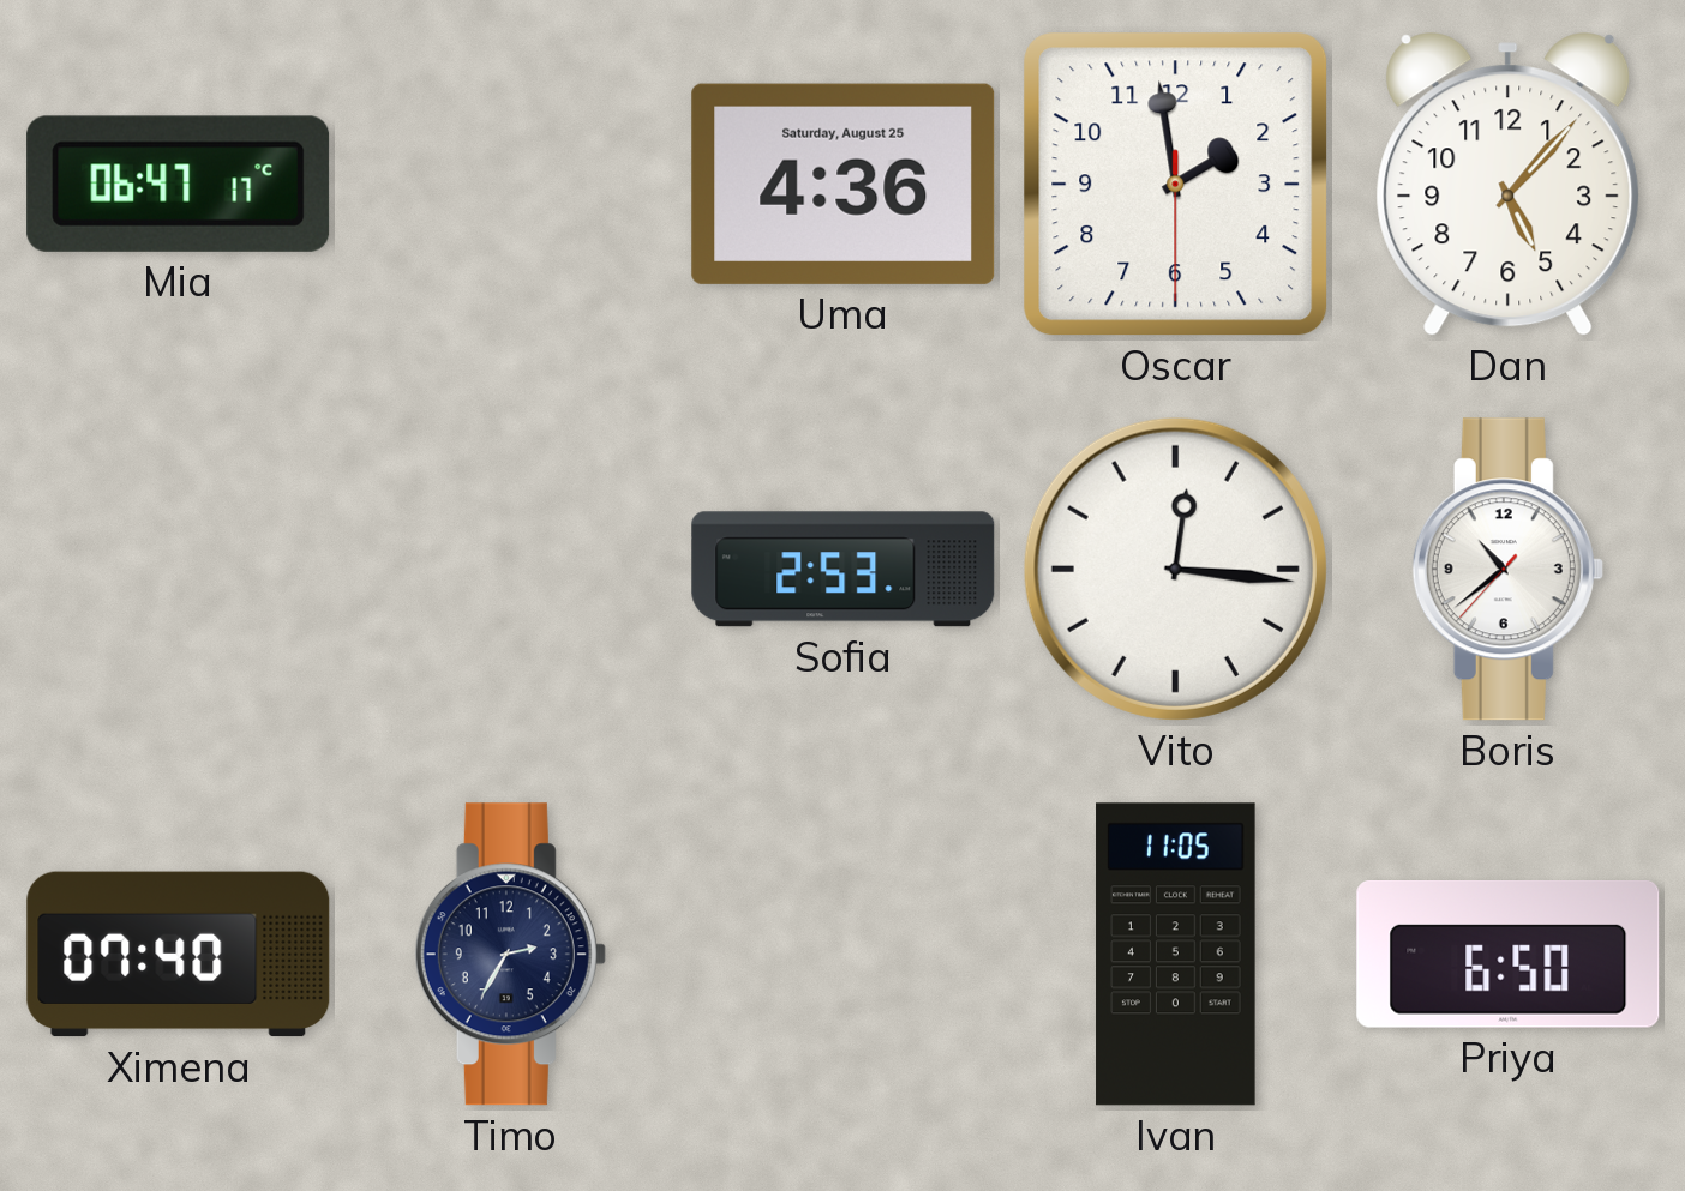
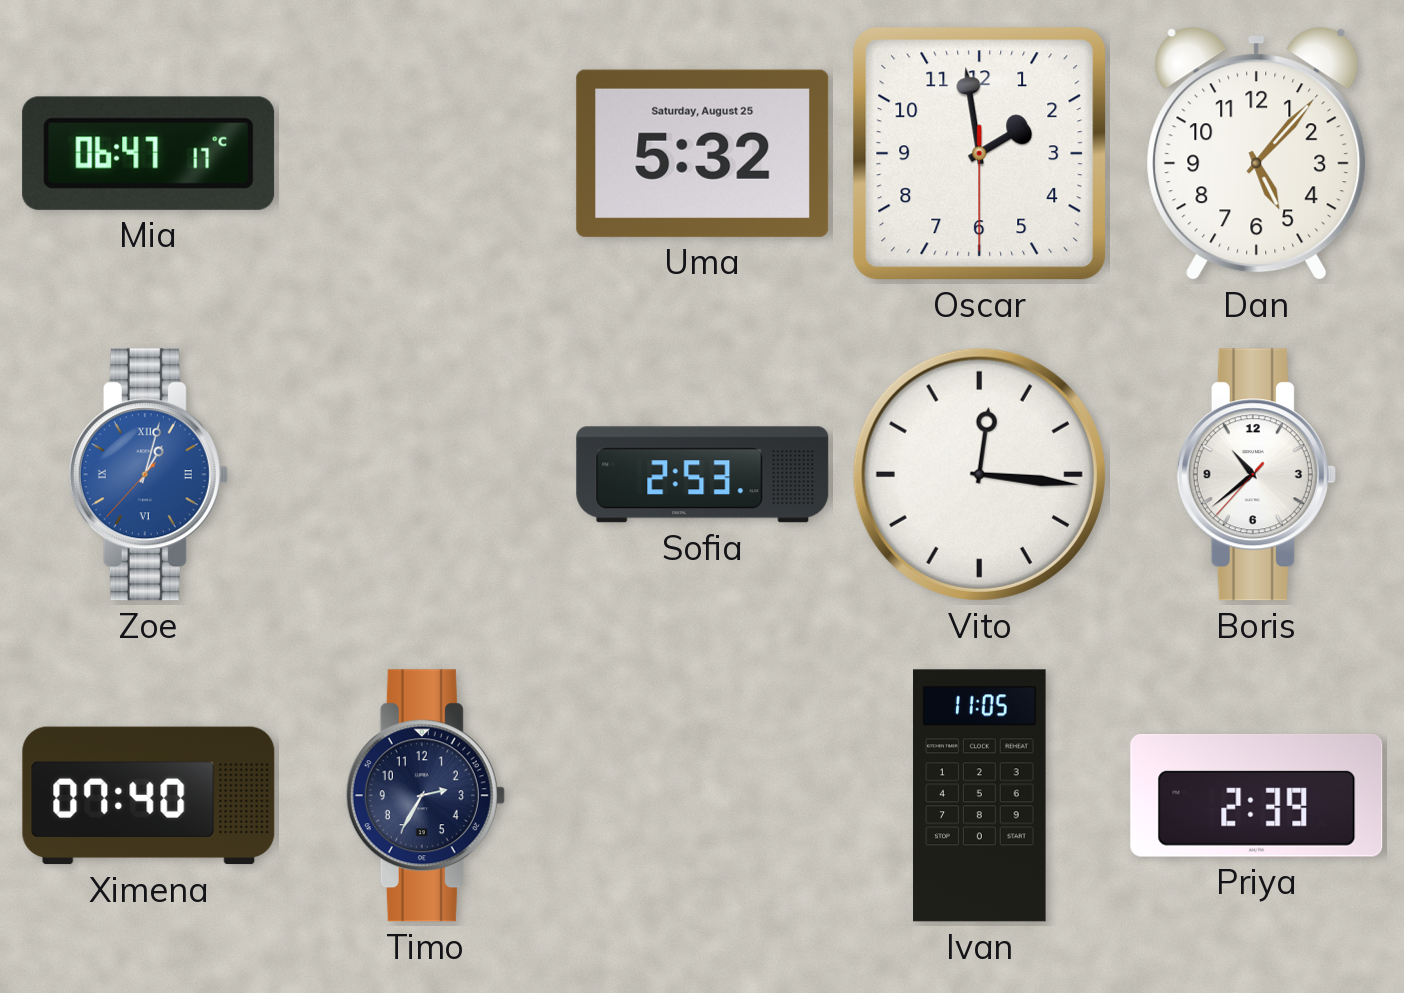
Uma: 4:36 -> 5:32 (703, 153)
Zoe: none -> 1:02 (148, 475)
Priya: 6:50 -> 2:39 (1257, 796)
